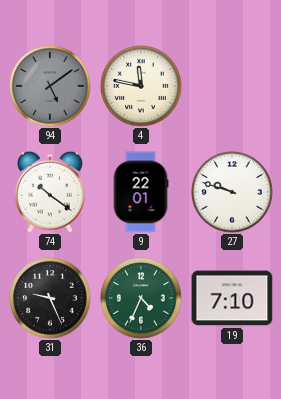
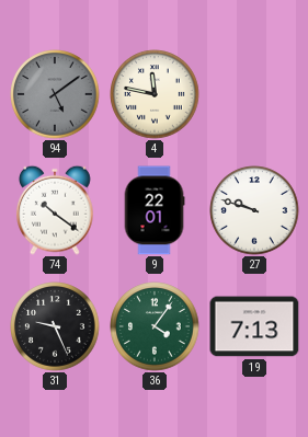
36: 4:34 -> 4:06 (155, 326)
19: 7:10 -> 7:13 (254, 326)
